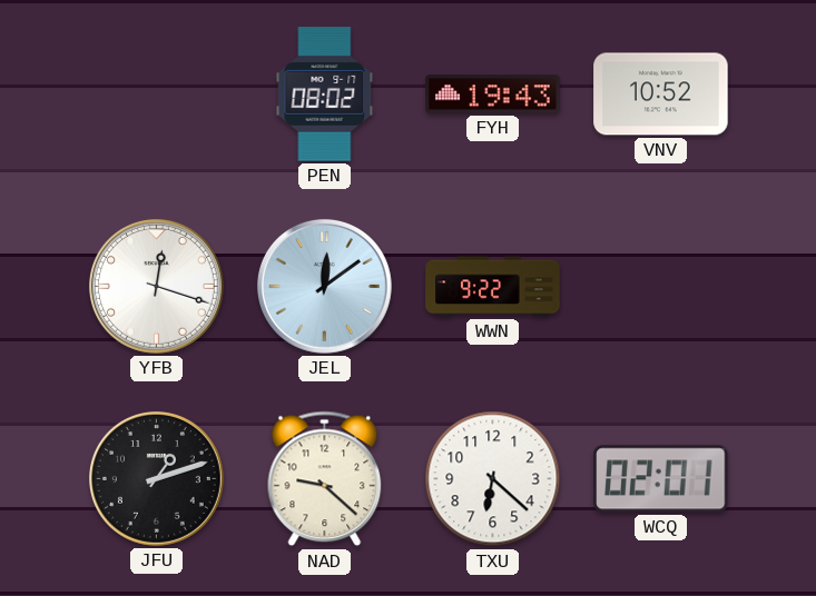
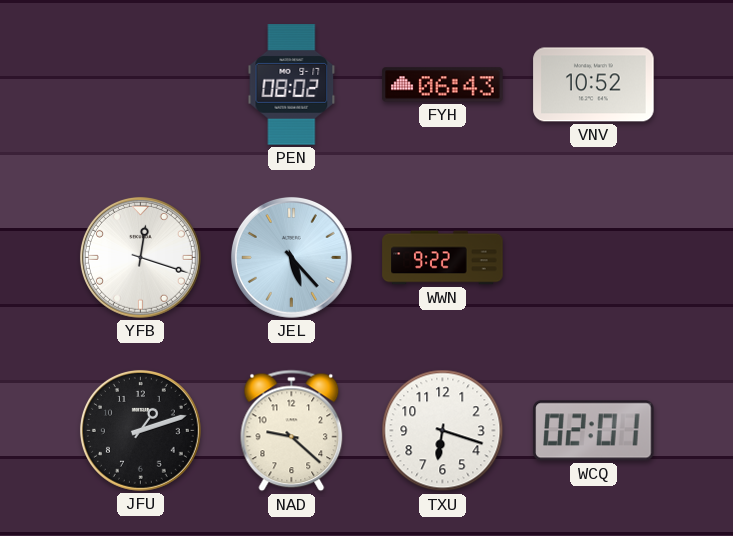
FYH: 19:43 -> 06:43 (443, 85)
JEL: 12:09 -> 5:23 (291, 257)
TXU: 6:22 -> 6:18 (443, 431)
